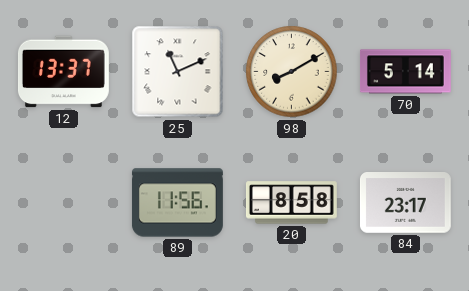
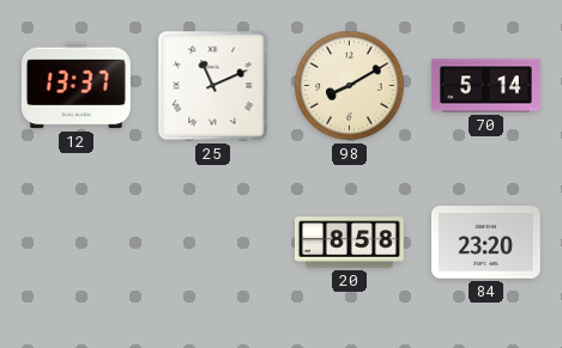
89: 11:56 -> none (177, 203)
84: 23:17 -> 23:20 (485, 243)
